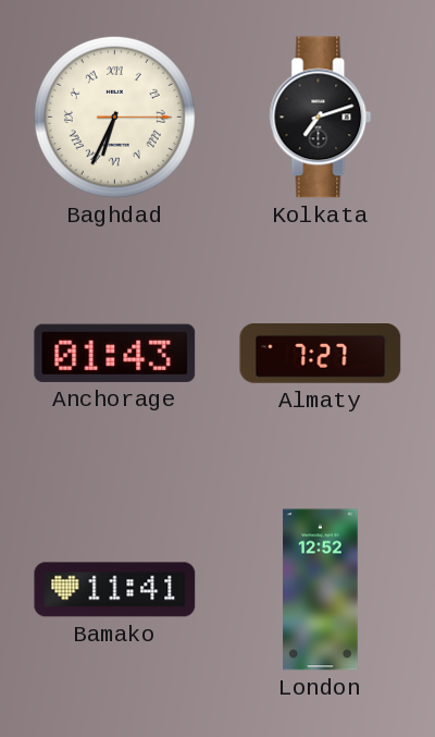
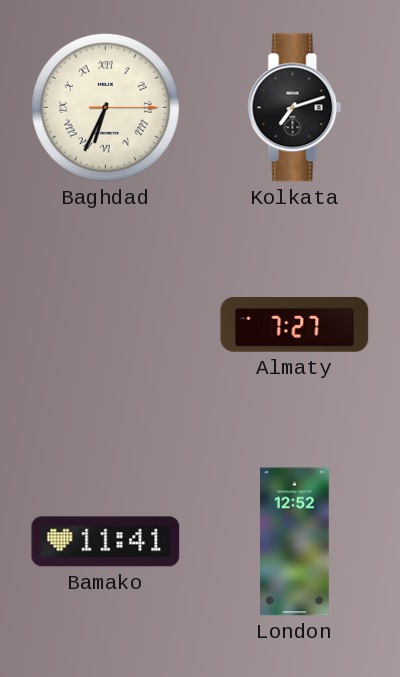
Anchorage: 01:43 -> none (115, 353)
